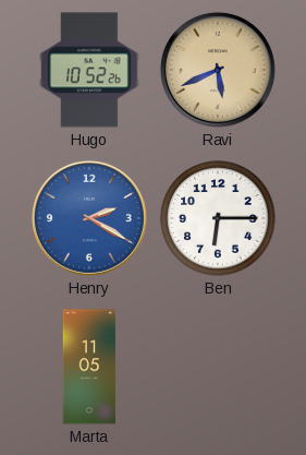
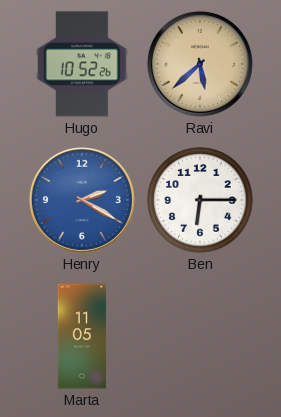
Ravi: 5:41 -> 5:38 (200, 64)
